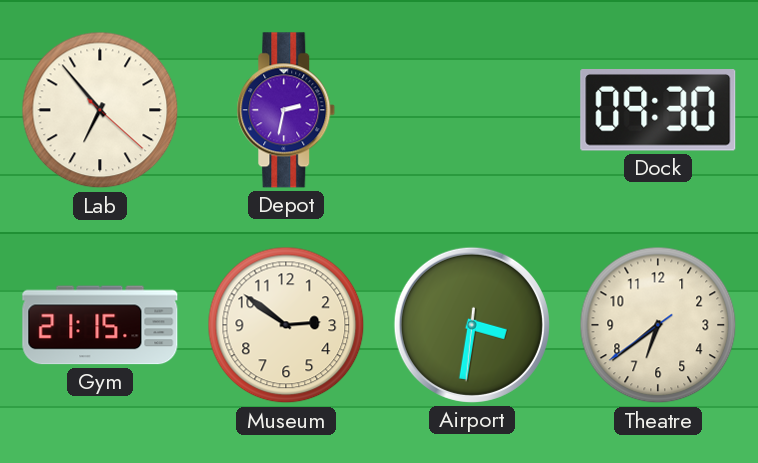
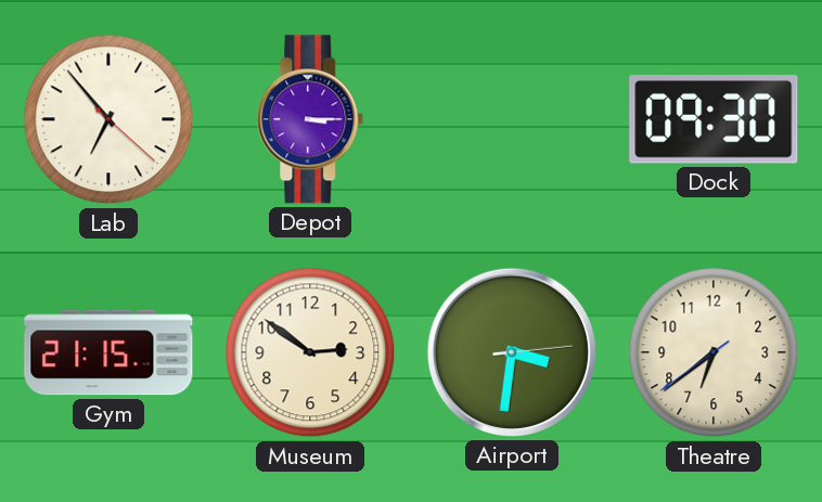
Depot: 2:32 -> 3:15 (310, 119)
Airport: 3:31:31 -> 3:31:14 (512, 352)
